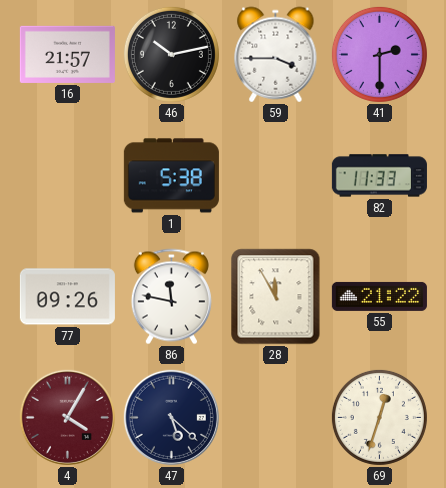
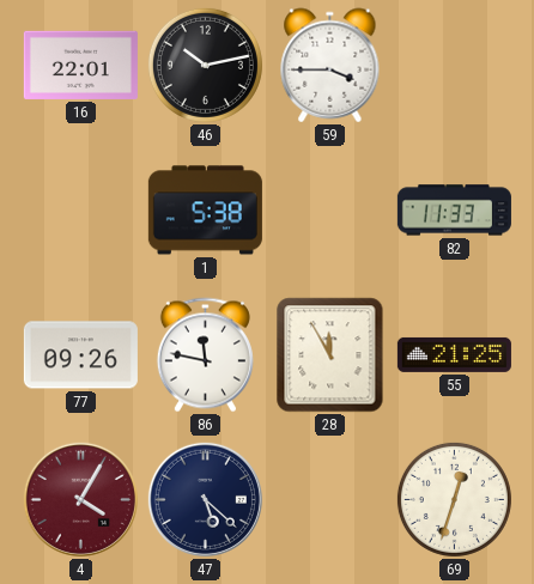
16: 21:57 -> 22:01 (80, 65)
41: 2:30 -> none (379, 54)
55: 21:22 -> 21:25 (454, 354)
